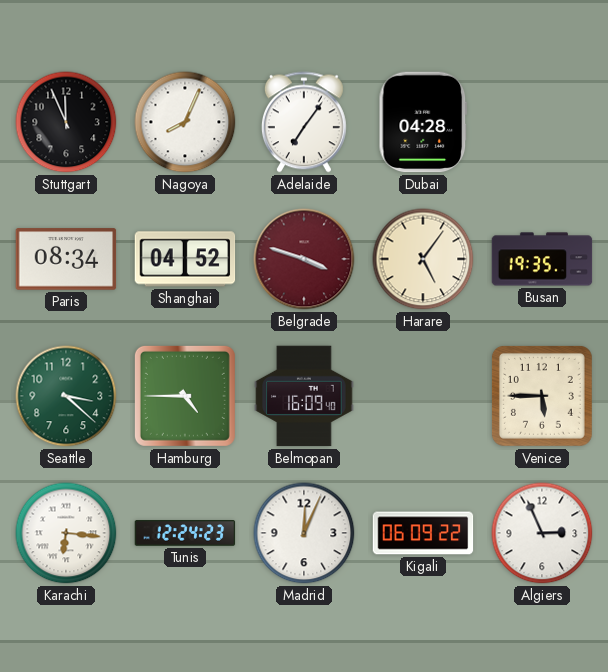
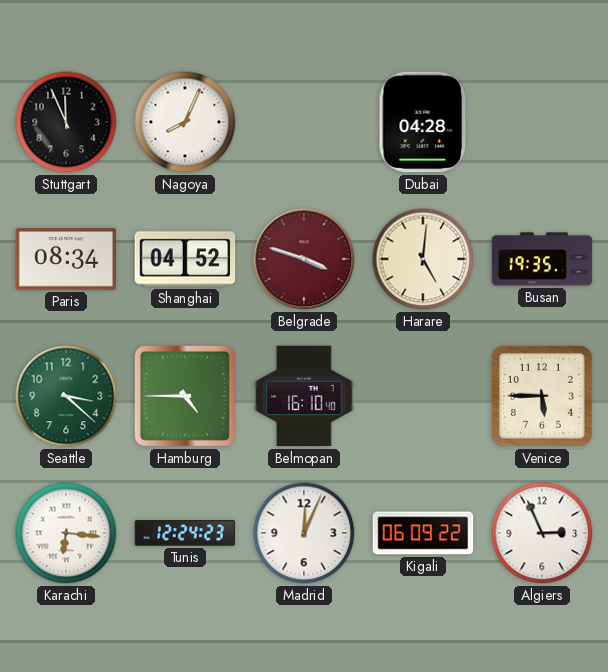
Adelaide: 7:06 -> none (304, 122)
Harare: 5:06 -> 5:01 (423, 259)
Belmopan: 16:09 -> 16:10 (304, 396)
